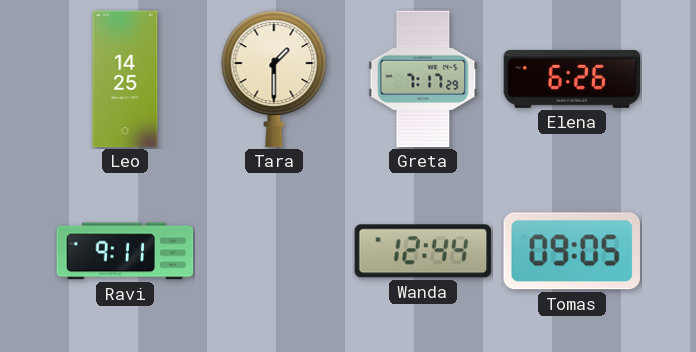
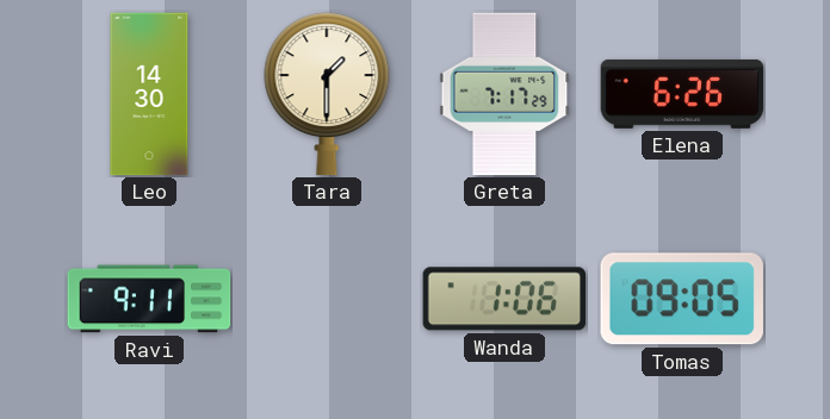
Leo: 14:25 -> 14:30 (149, 94)
Wanda: 12:44 -> 1:06 (504, 299)
